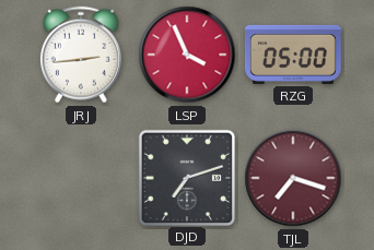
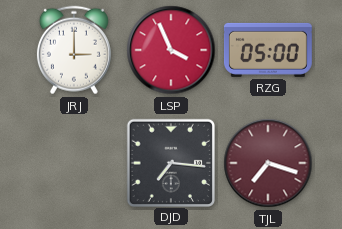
JRJ: 2:44 -> 3:00 (74, 50)
DJD: 7:12 -> 7:16 (170, 162)
